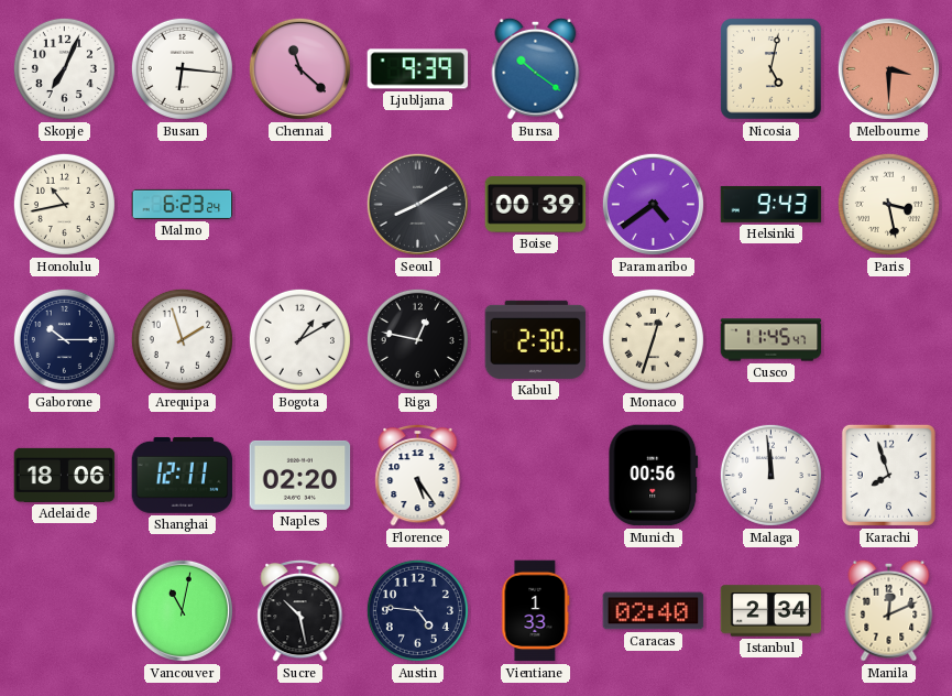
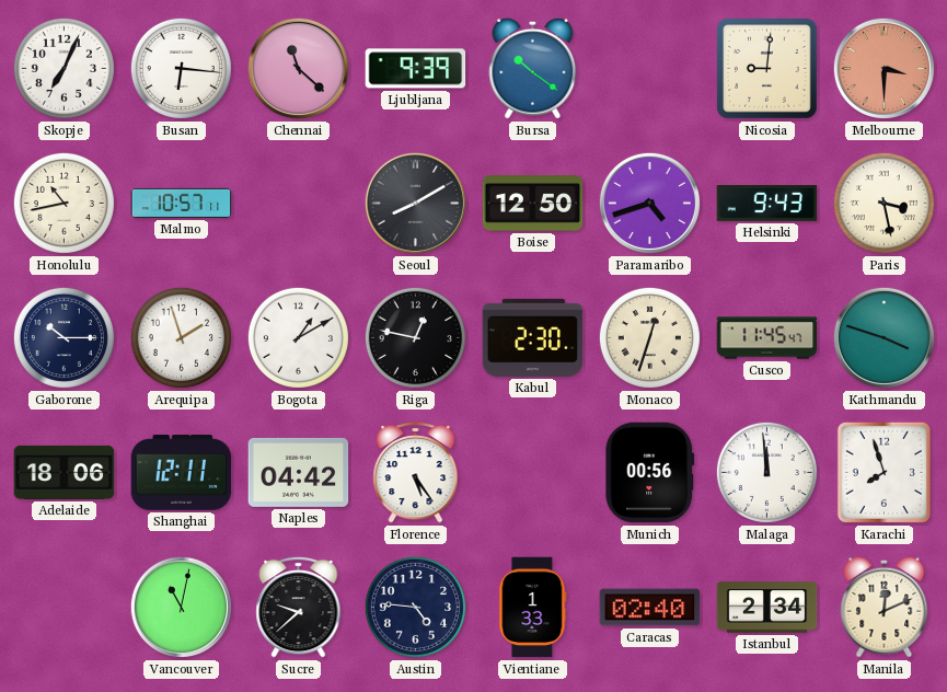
Nicosia: 5:02 -> 9:01 (767, 69)
Malmo: 6:23 -> 10:57 (182, 203)
Boise: 00:39 -> 12:50 (533, 204)
Paramaribo: 4:39 -> 4:42 (649, 203)
Kathmandu: none -> 3:48 (884, 337)
Naples: 02:20 -> 04:42 (299, 472)
Sucre: 10:28 -> 9:38 (299, 607)
